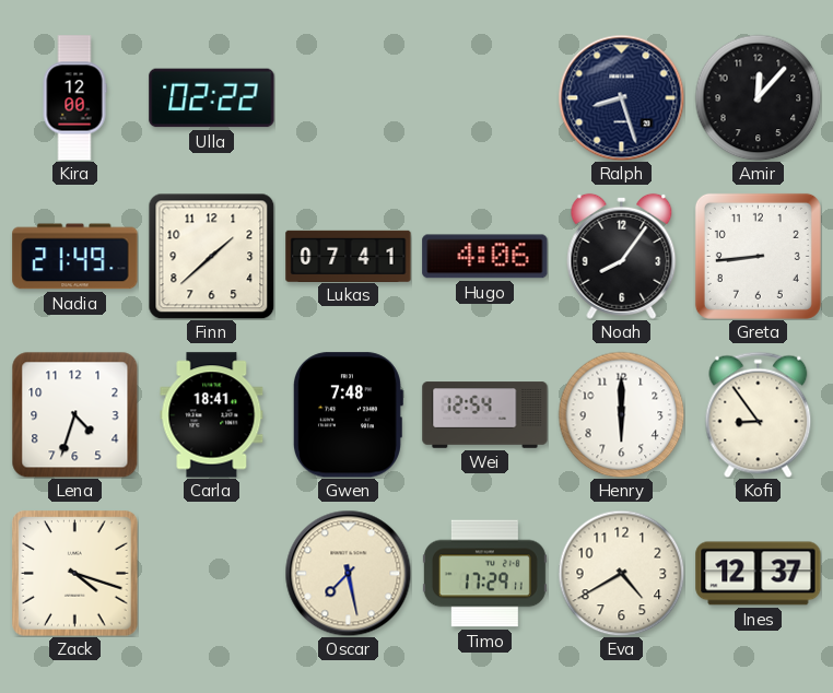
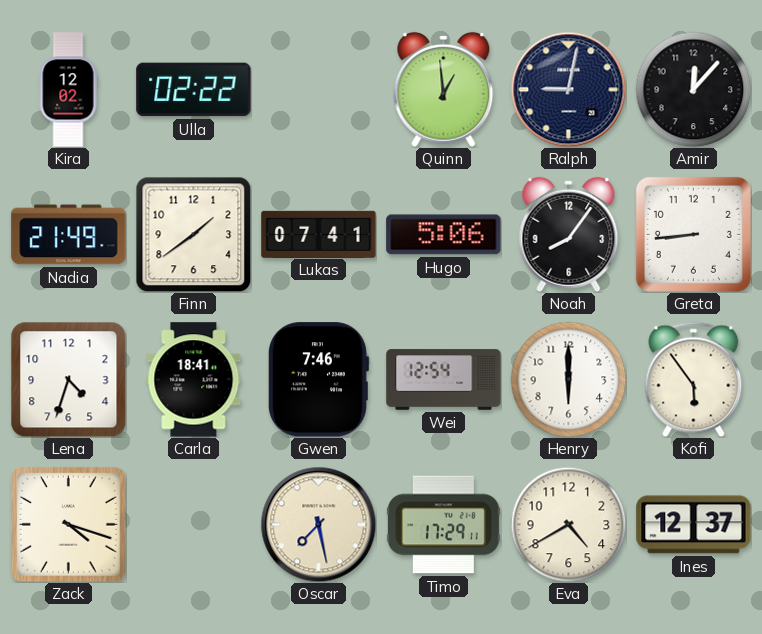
Kira: 12:00 -> 12:02 (68, 90)
Quinn: none -> 12:59 (444, 89)
Ralph: 8:27 -> 9:02 (568, 89)
Finn: 1:38 -> 1:39 (193, 234)
Hugo: 4:06 -> 5:06 (444, 235)
Gwen: 7:48 -> 7:46 (318, 380)
Kofi: 8:54 -> 5:54 (694, 379)
